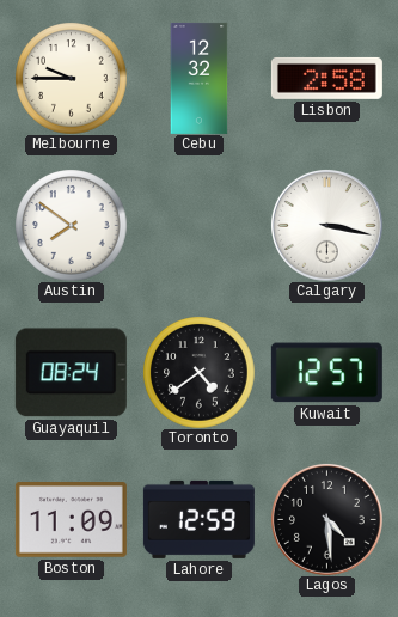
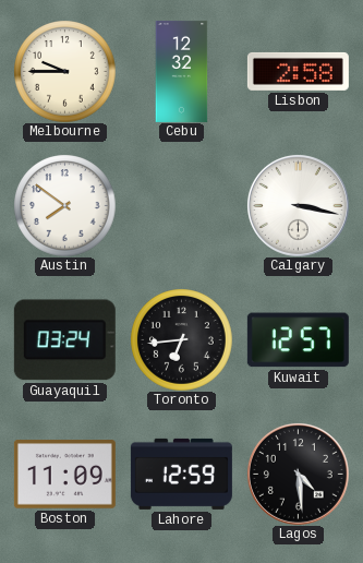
Guayaquil: 08:24 -> 03:24 (64, 340)
Toronto: 4:39 -> 6:44 (181, 339)
